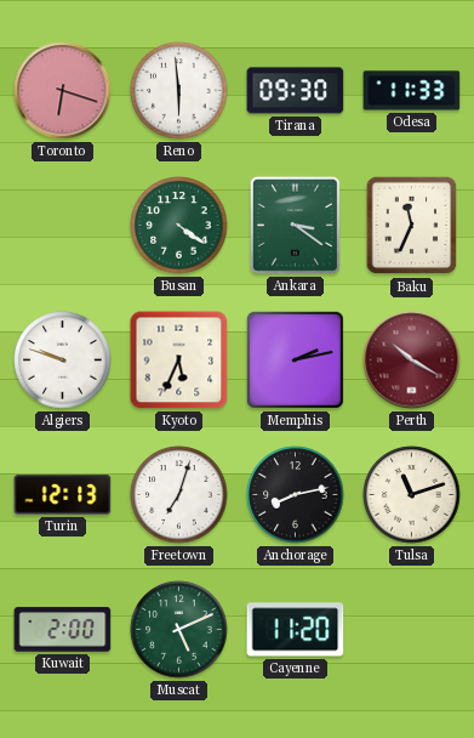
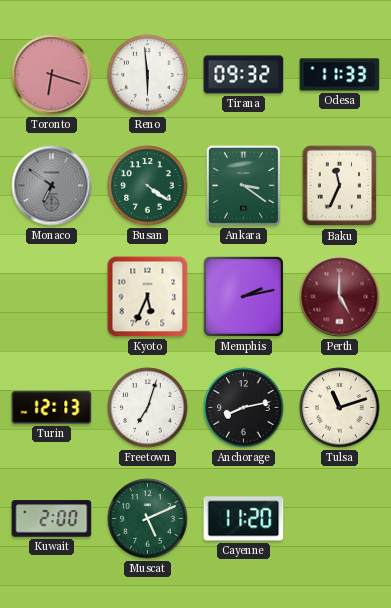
Tirana: 09:30 -> 09:32 (244, 75)
Monaco: none -> 6:51 (52, 186)
Algiers: 9:48 -> none (63, 361)
Perth: 10:20 -> 5:00 (340, 297)
